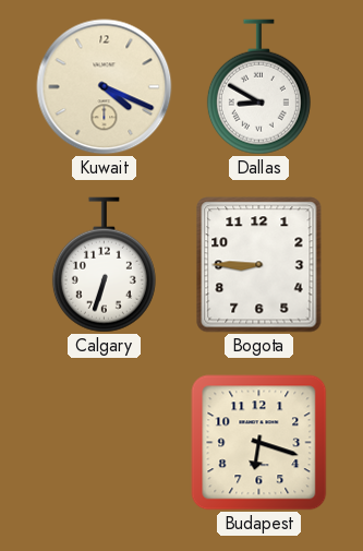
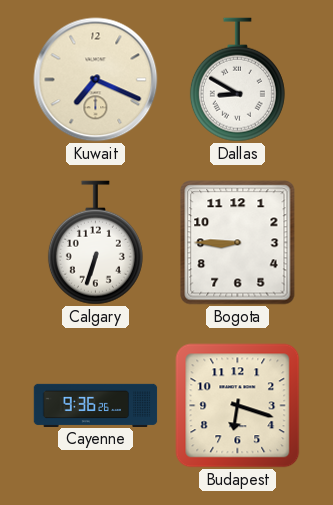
Kuwait: 4:19 -> 7:19 (96, 80)
Cayenne: none -> 9:36 (96, 405)
